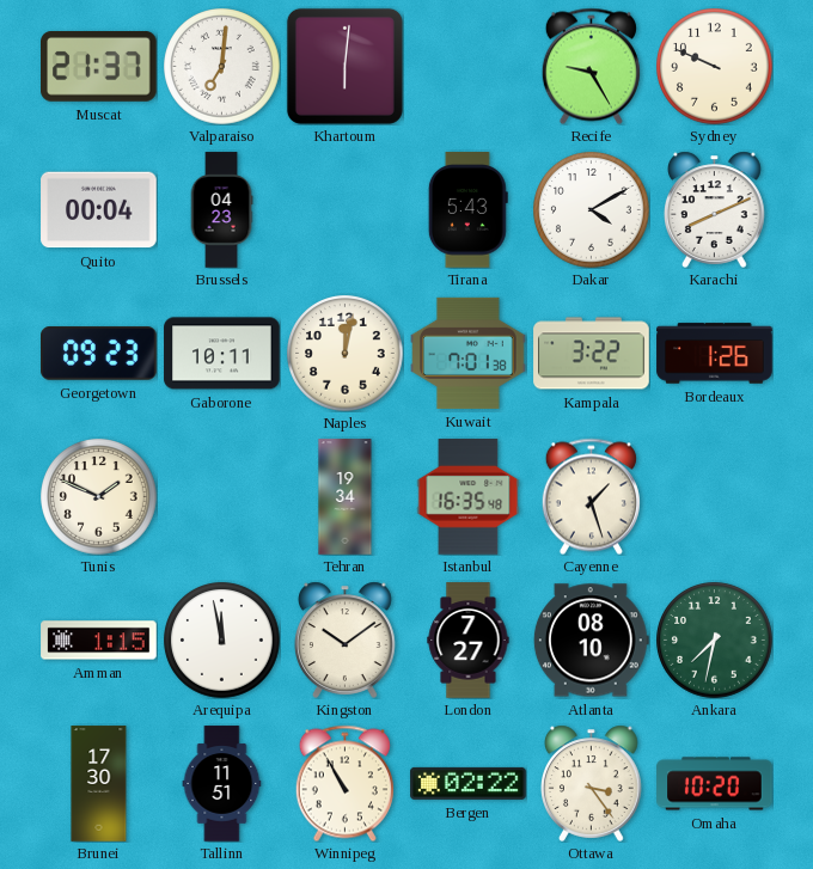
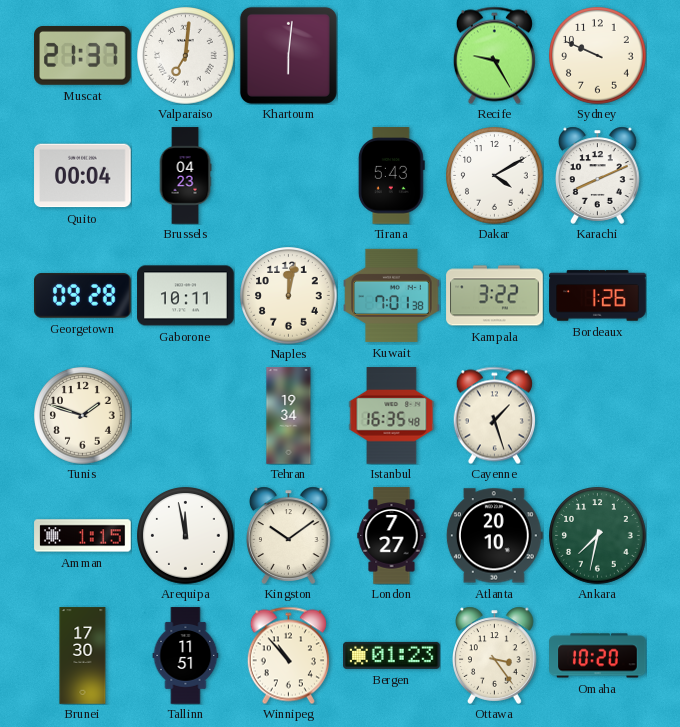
Georgetown: 09:23 -> 09:28 (83, 296)
Tunis: 1:49 -> 1:48 (83, 416)
Atlanta: 08:10 -> 20:10 (494, 536)
Winnipeg: 10:55 -> 10:53 (288, 655)
Bergen: 02:22 -> 01:23 (392, 655)
